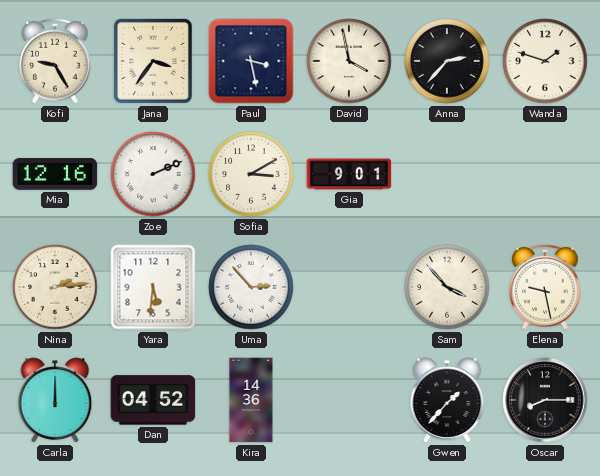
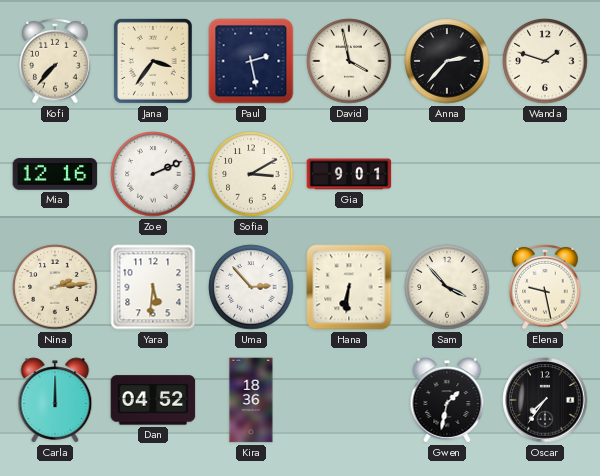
Kofi: 9:25 -> 7:37 (55, 61)
Paul: 3:28 -> 2:28 (251, 61)
Hana: none -> 6:31 (349, 287)
Kira: 14:36 -> 18:36 (251, 400)
Gwen: 1:37 -> 1:32 (447, 400)
Oscar: 8:15 -> 7:36 (545, 400)
